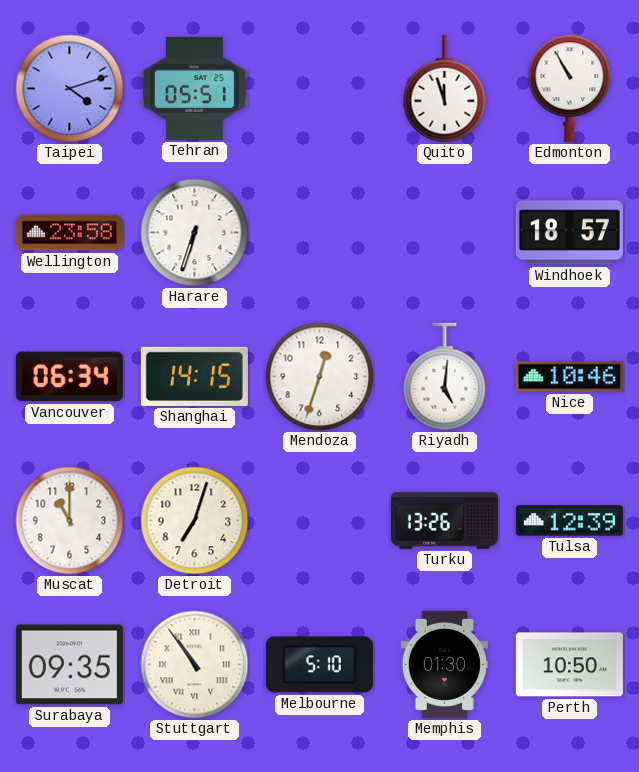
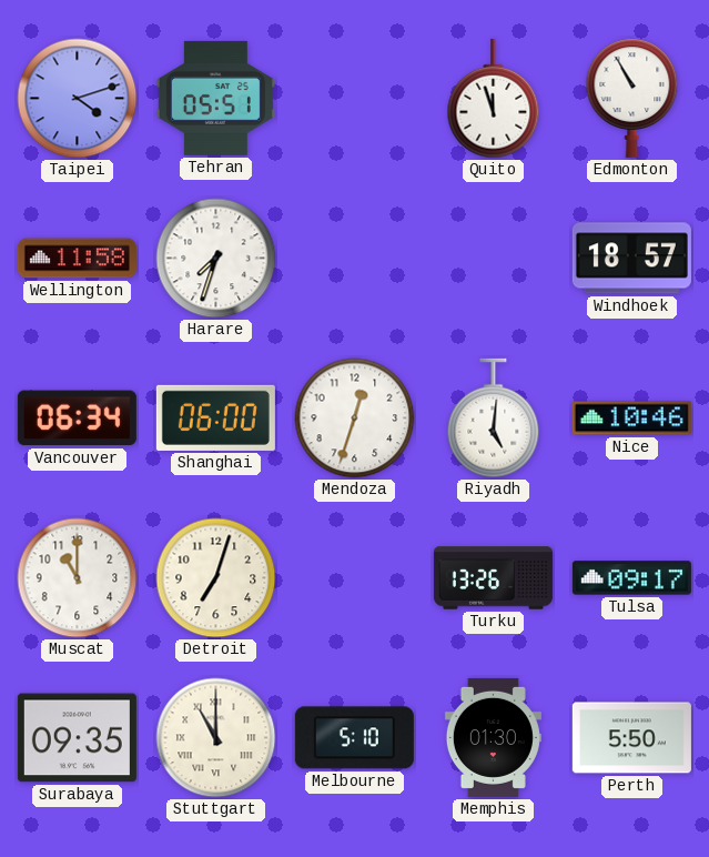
Wellington: 23:58 -> 11:58 (77, 259)
Harare: 6:33 -> 7:33 (216, 259)
Shanghai: 14:15 -> 06:00 (215, 417)
Tulsa: 12:39 -> 09:17 (631, 578)
Stuttgart: 10:54 -> 11:00 (216, 738)
Perth: 10:50 -> 5:50 (631, 738)
